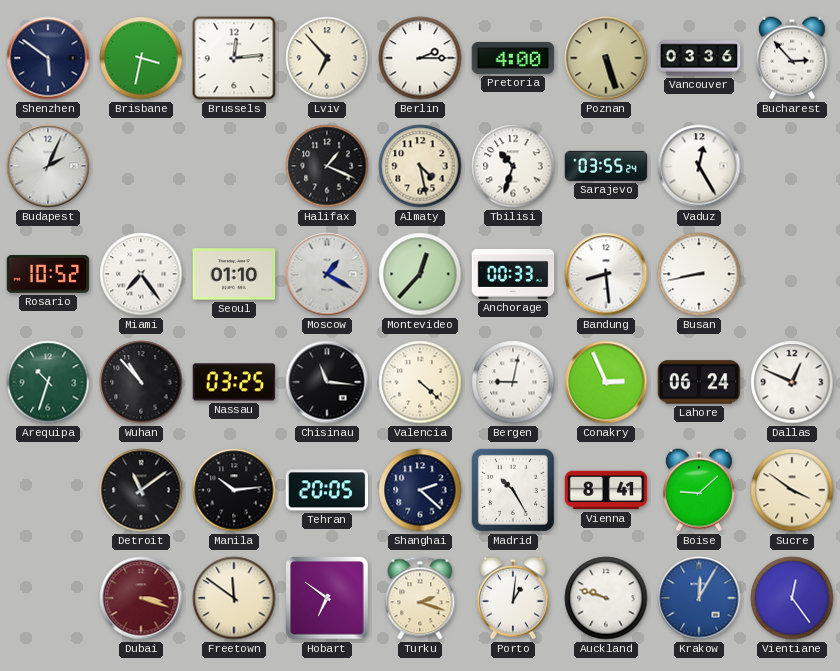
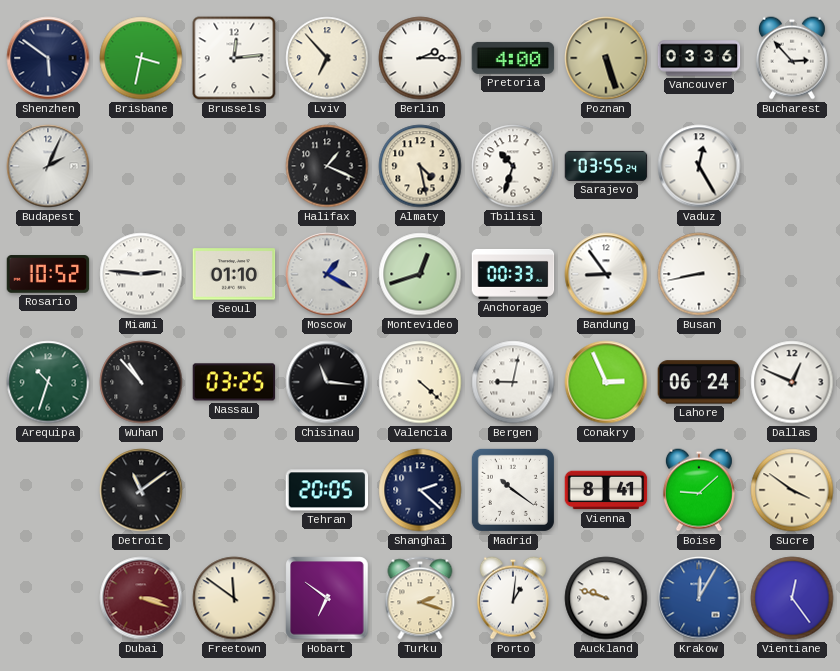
Miami: 7:24 -> 2:46 (141, 274)
Montevideo: 12:37 -> 12:42 (420, 274)
Bandung: 8:29 -> 8:54 (606, 274)
Manila: 10:14 -> none (234, 490)
Madrid: 10:25 -> 10:21 (513, 490)
